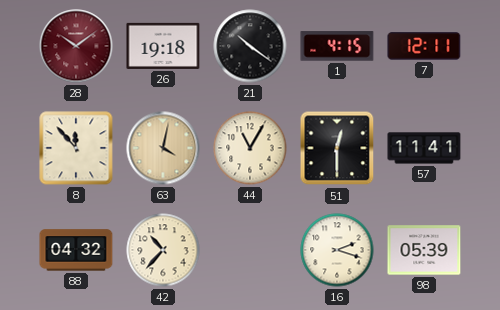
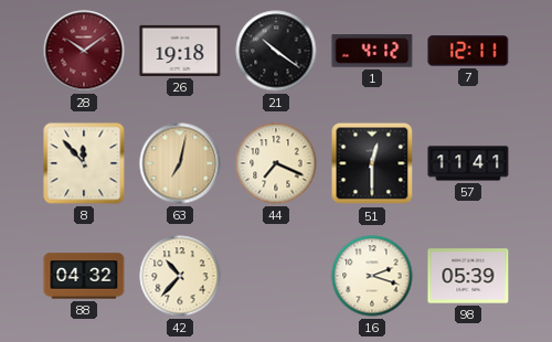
1: 4:15 -> 4:12 (372, 51)
63: 4:02 -> 7:02 (180, 163)
44: 11:05 -> 7:19 (276, 163)
